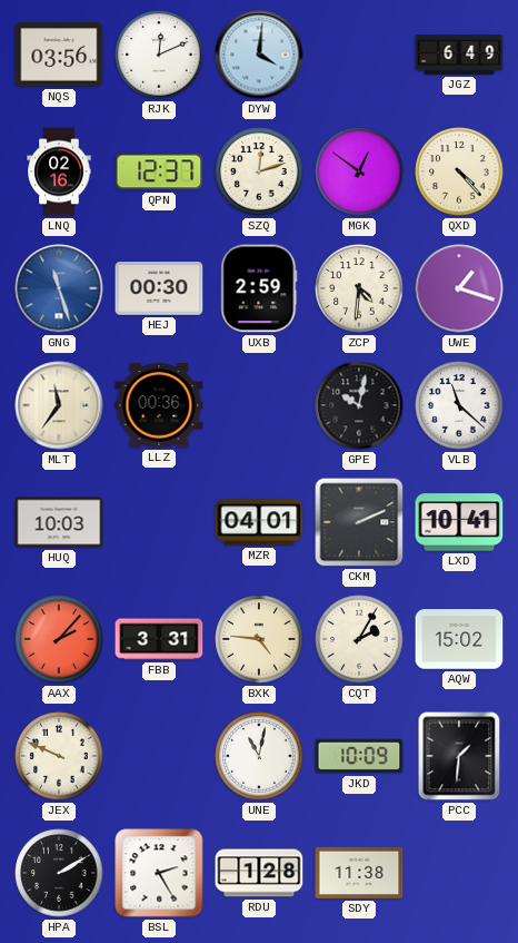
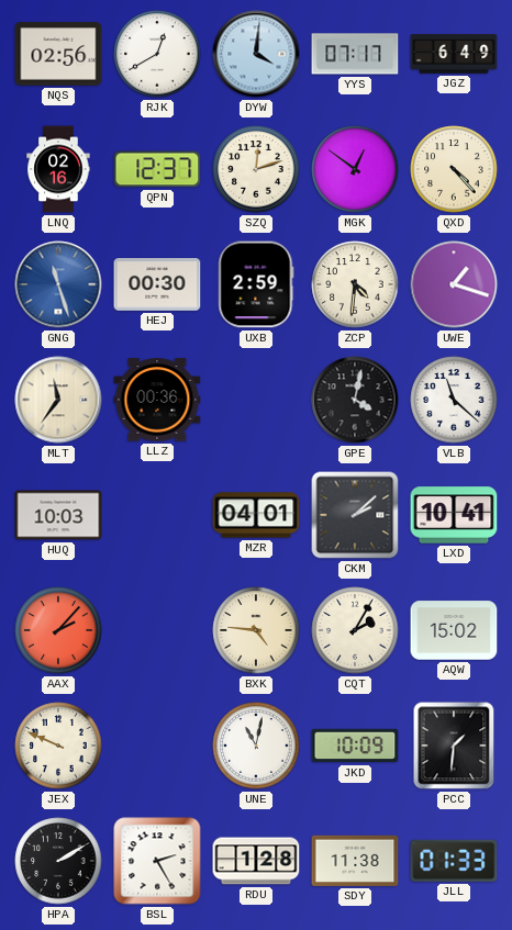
NQS: 03:56 -> 02:56 (58, 54)
RJK: 12:11 -> 12:40 (157, 54)
YYS: none -> 07:17 (355, 54)
GPE: 10:02 -> 4:02 (355, 400)
CKM: 2:11 -> 2:08 (355, 515)
FBB: 3:31 -> none (159, 639)
JLL: none -> 01:33 (454, 861)
